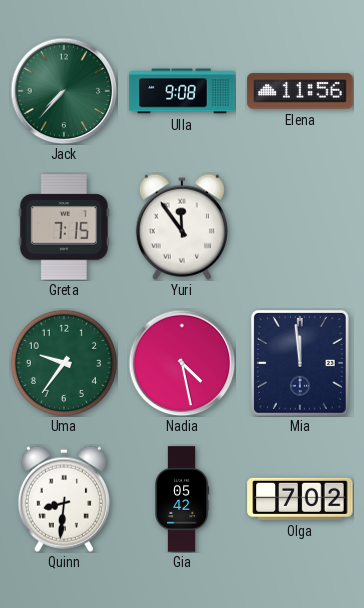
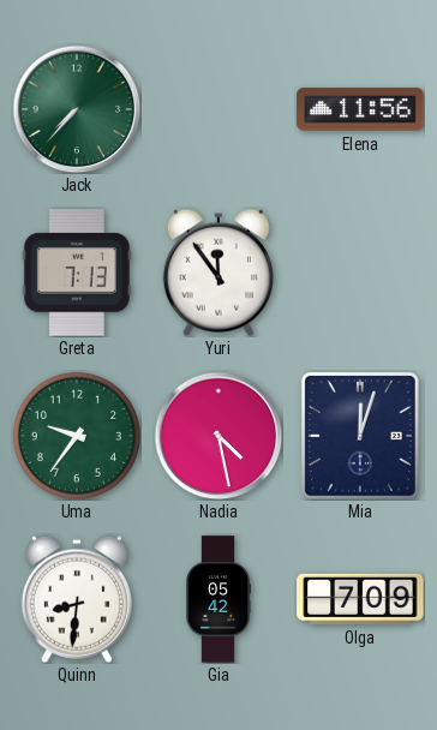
Ulla: 9:08 -> none (182, 91)
Greta: 7:15 -> 7:13 (77, 273)
Mia: 11:59 -> 12:03 (360, 436)
Olga: 7:02 -> 7:09 (360, 599)
